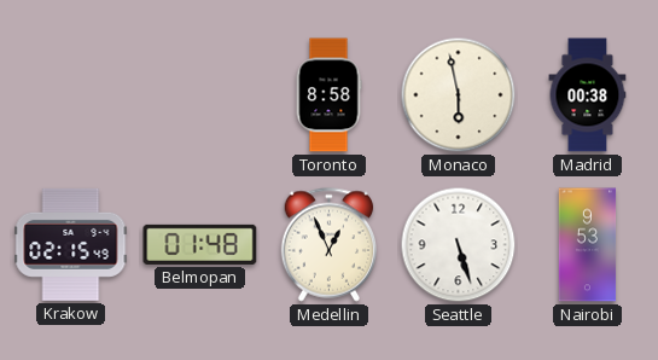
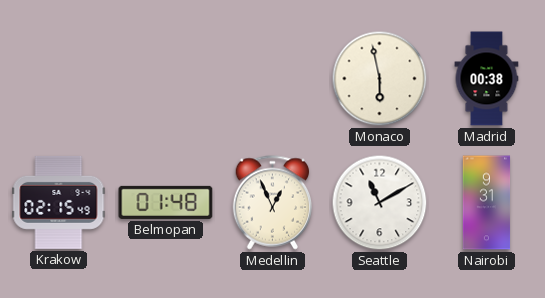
Toronto: 8:58 -> none (328, 95)
Seattle: 5:27 -> 11:10 (380, 203)
Nairobi: 9:53 -> 9:31 (487, 203)
